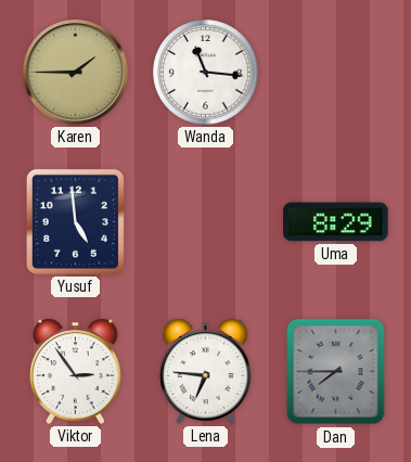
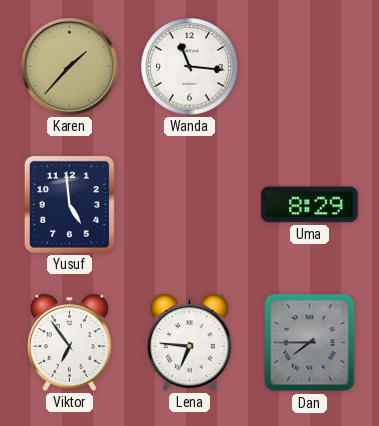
Karen: 1:45 -> 1:37 (69, 66)
Viktor: 2:54 -> 6:54 (70, 342)
